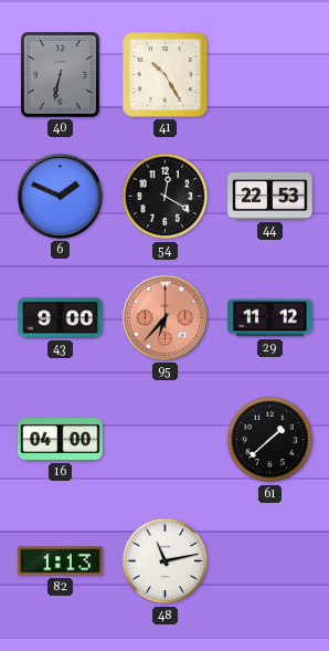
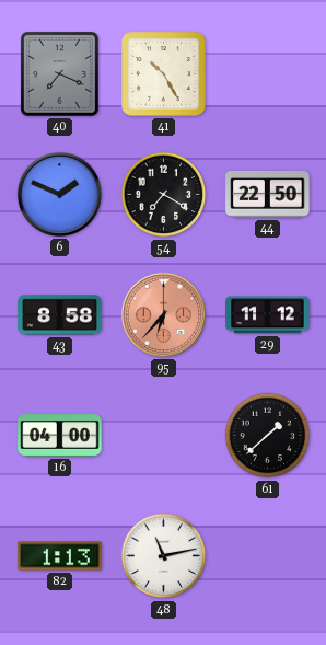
40: 6:32 -> 7:19 (60, 74)
54: 12:20 -> 7:20 (164, 195)
44: 22:53 -> 22:50 (268, 195)
43: 9:00 -> 8:58 (60, 315)
